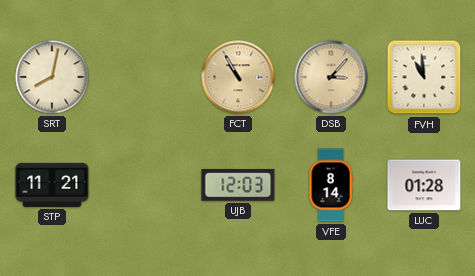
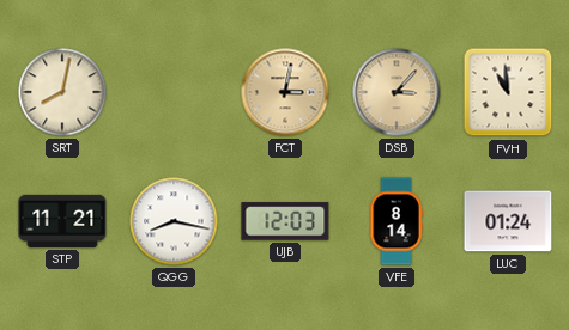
FCT: 10:55 -> 3:02 (285, 92)
QGG: none -> 8:17 (174, 221)
LUC: 01:28 -> 01:24 (508, 221)
